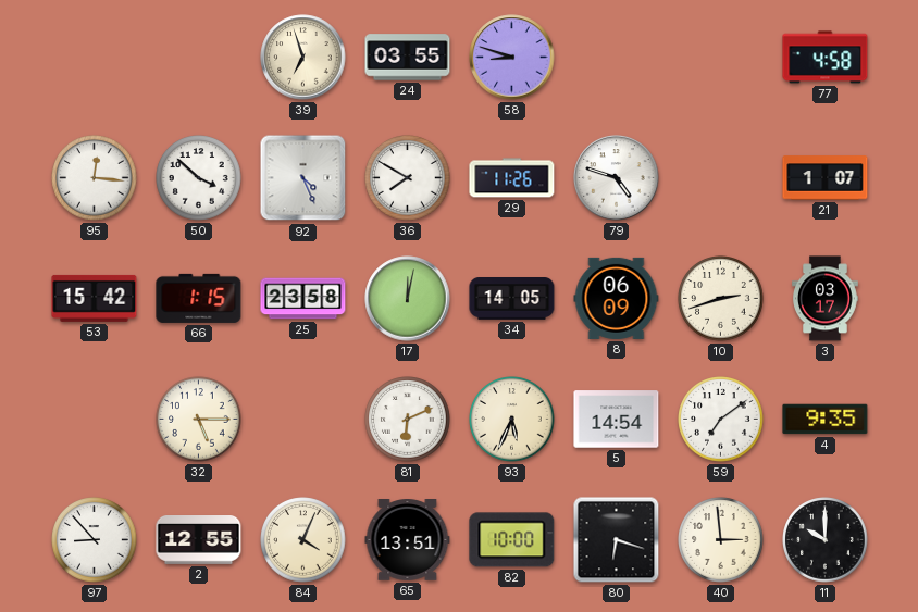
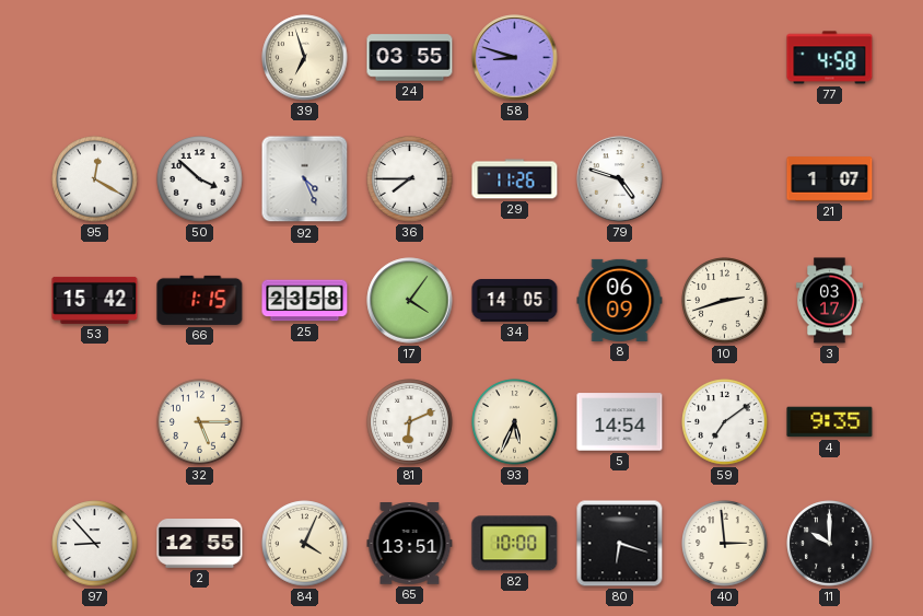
95: 12:16 -> 12:20 (95, 179)
36: 7:50 -> 7:45 (410, 179)
17: 12:02 -> 4:06 (410, 301)
